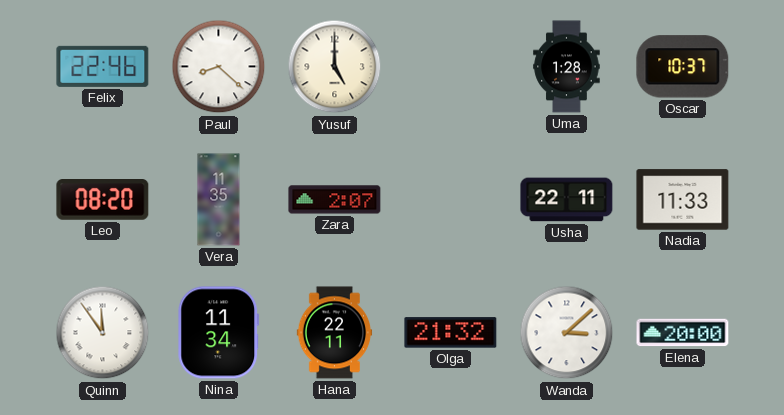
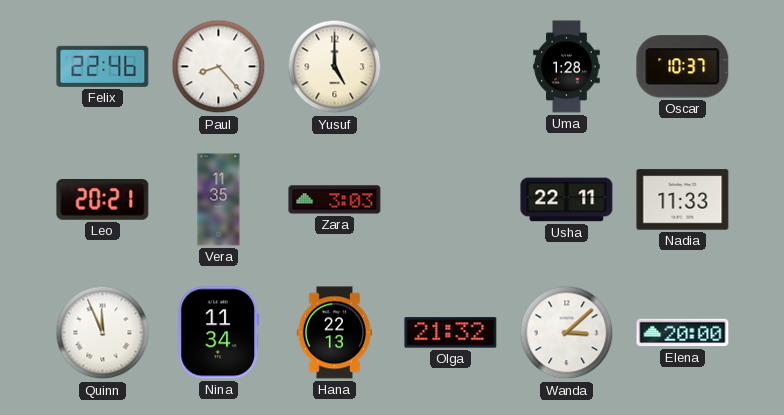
Paul: 8:22 -> 8:23 (219, 67)
Leo: 08:20 -> 20:21 (103, 200)
Zara: 2:07 -> 3:03 (335, 200)
Quinn: 11:54 -> 11:56 (103, 333)
Hana: 22:11 -> 22:13 (335, 333)
